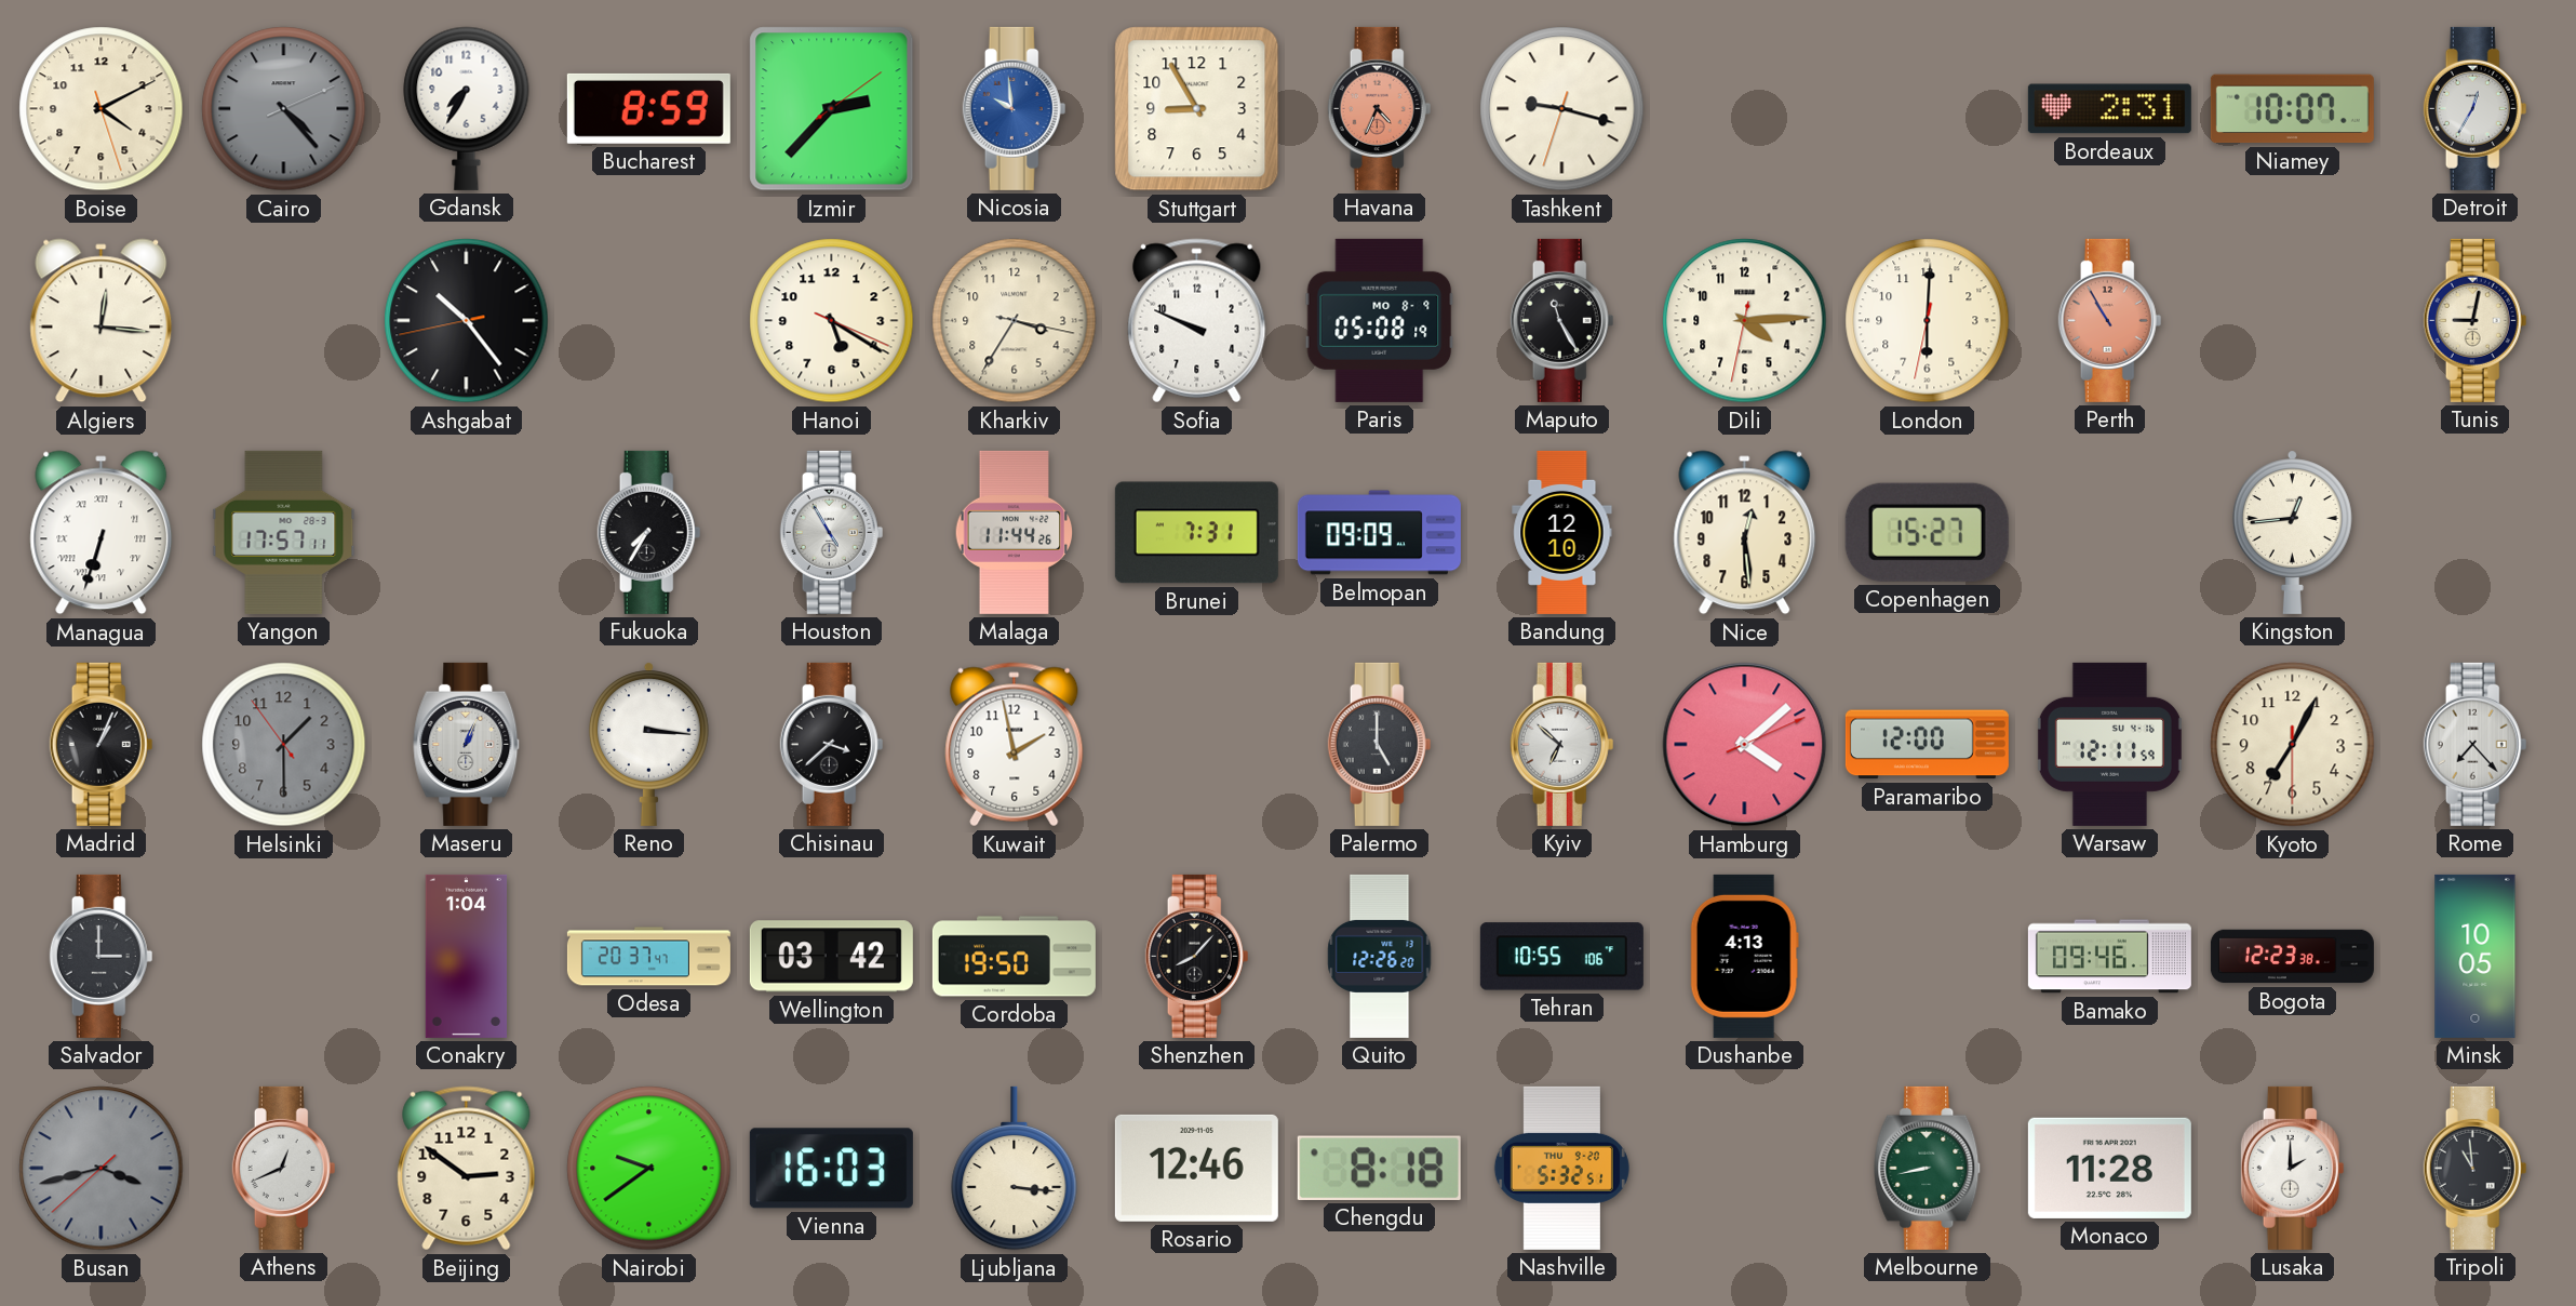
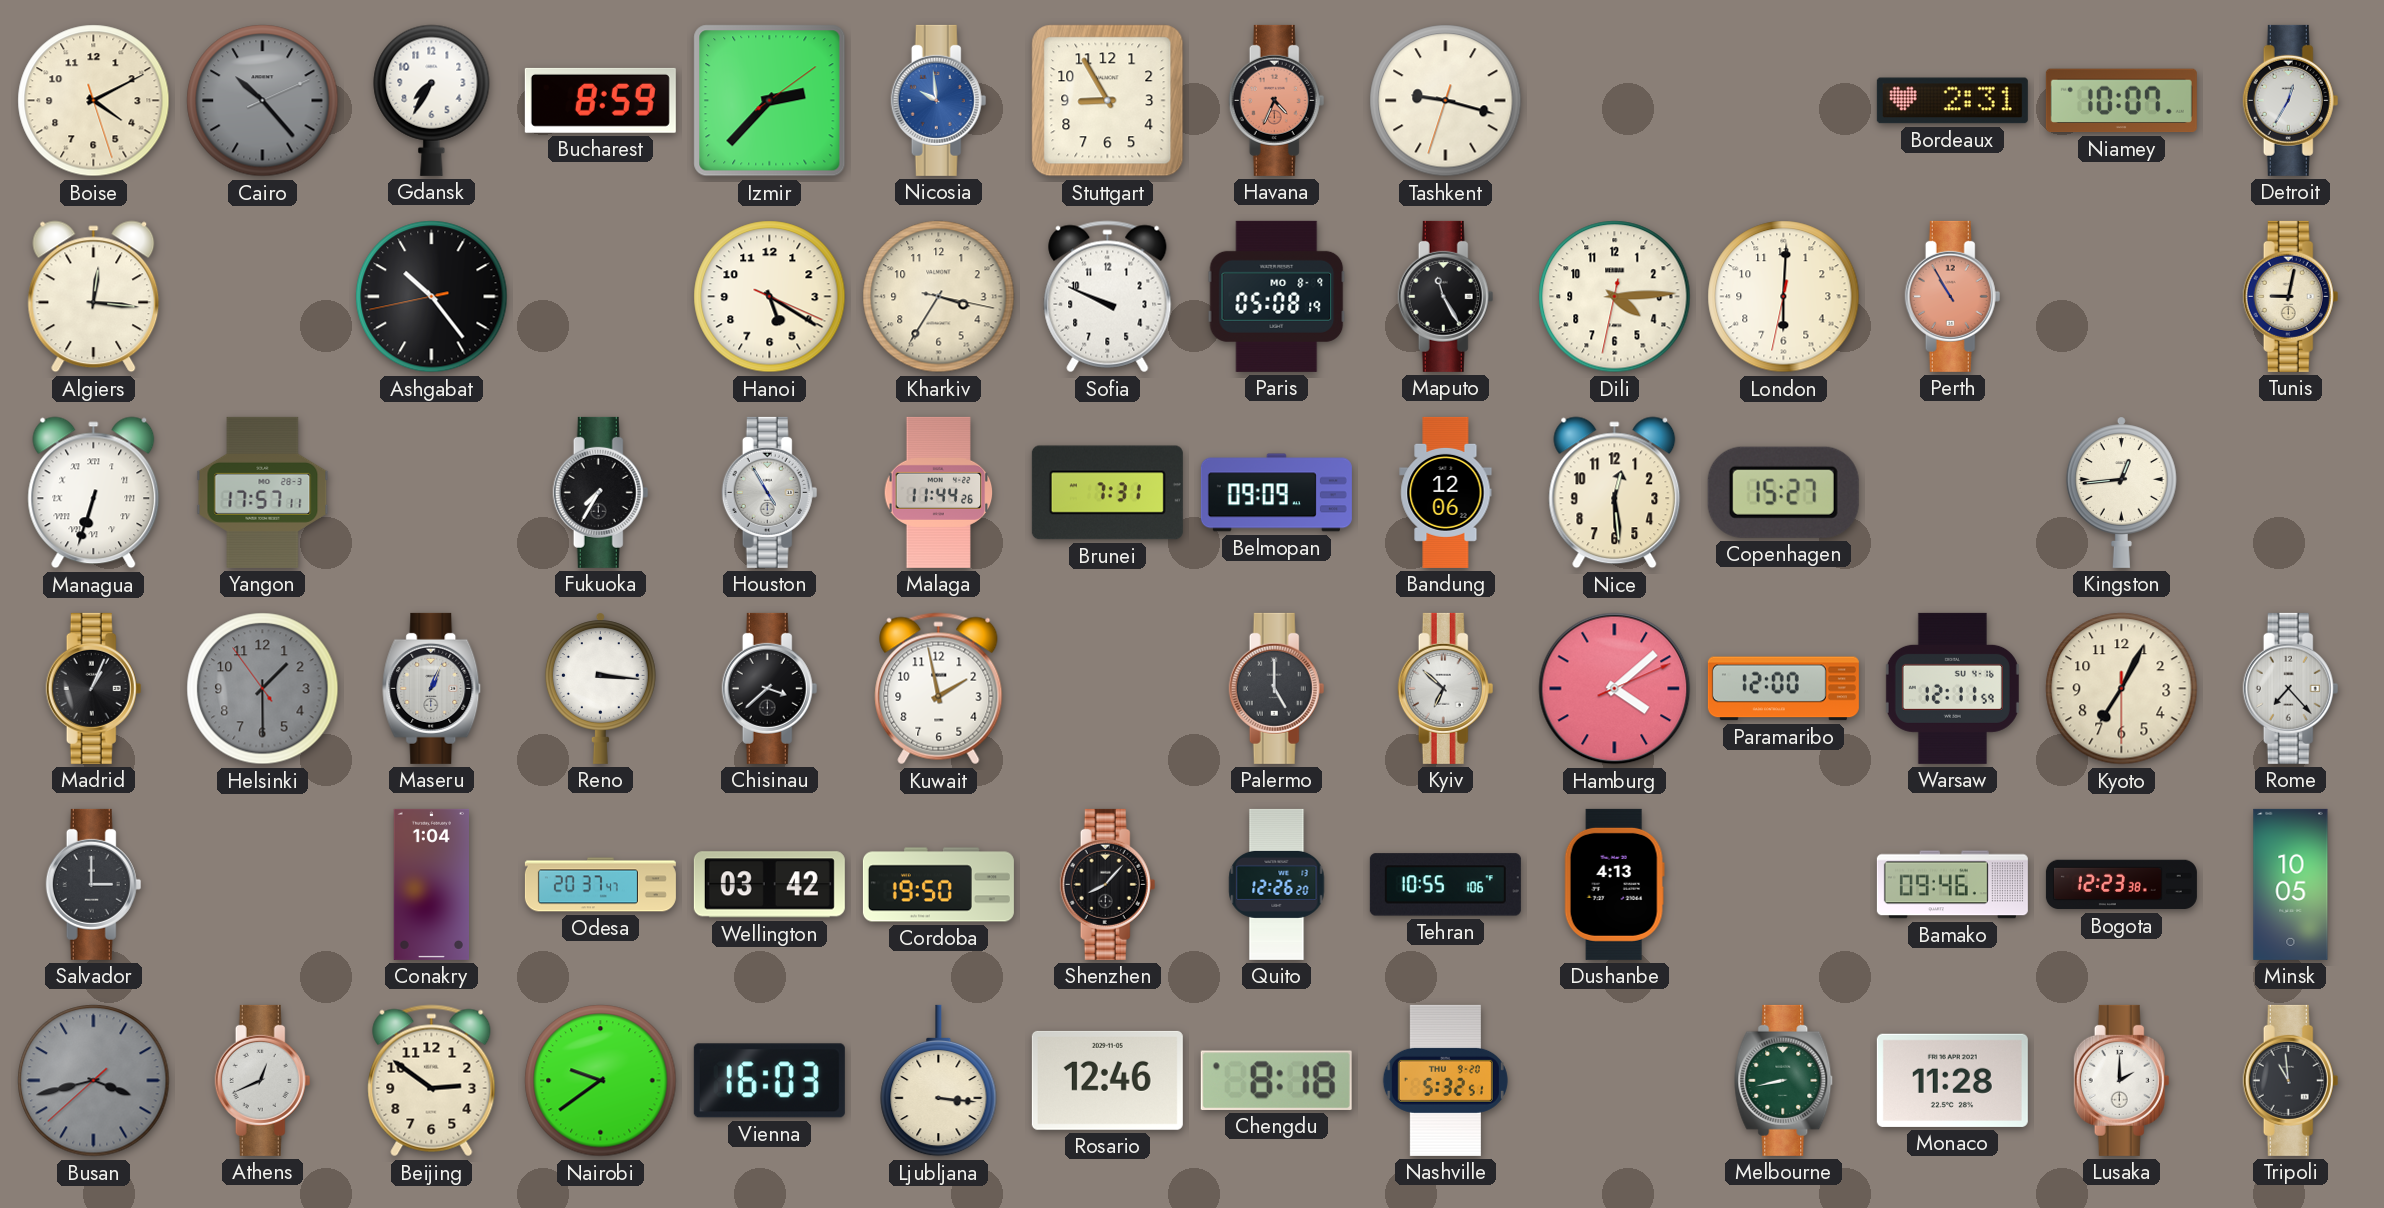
Cairo: 4:23 -> 10:23 (263, 101)
Bandung: 12:10 -> 12:06 (1446, 492)
